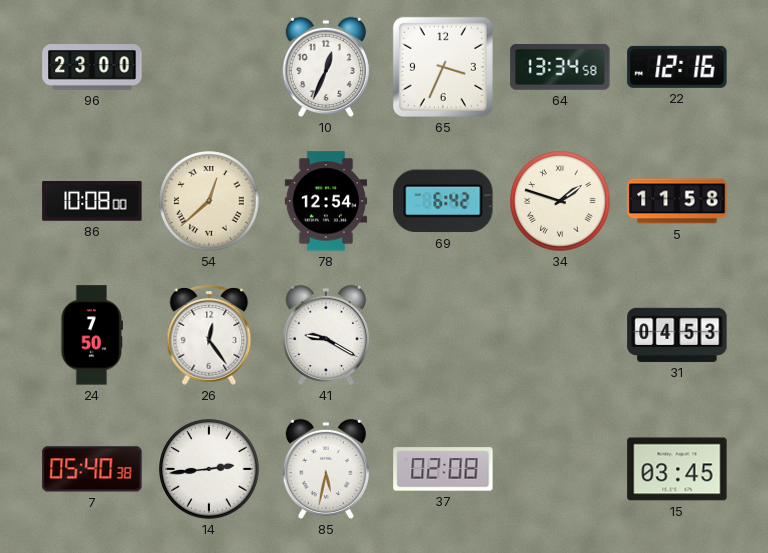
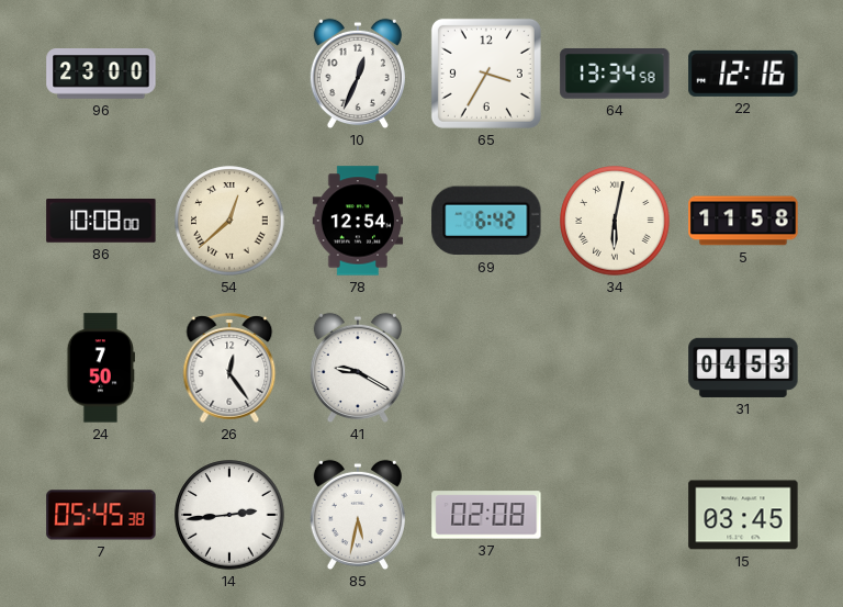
65: 3:34 -> 3:35 (486, 74)
34: 1:48 -> 6:02 (615, 221)
7: 05:40 -> 05:45 (101, 515)
